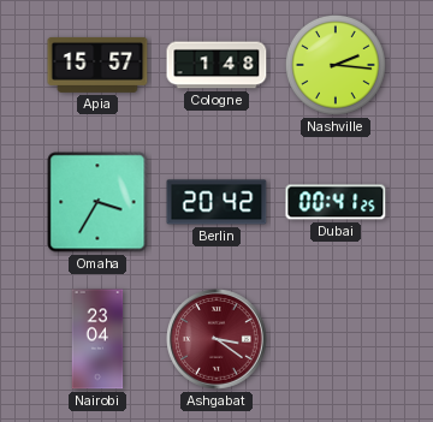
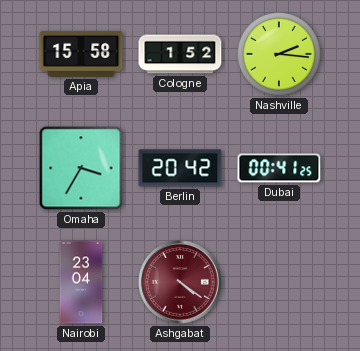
Apia: 15:57 -> 15:58 (81, 54)
Cologne: 1:48 -> 1:52 (180, 54)
Ashgabat: 3:21 -> 4:21 (181, 283)
